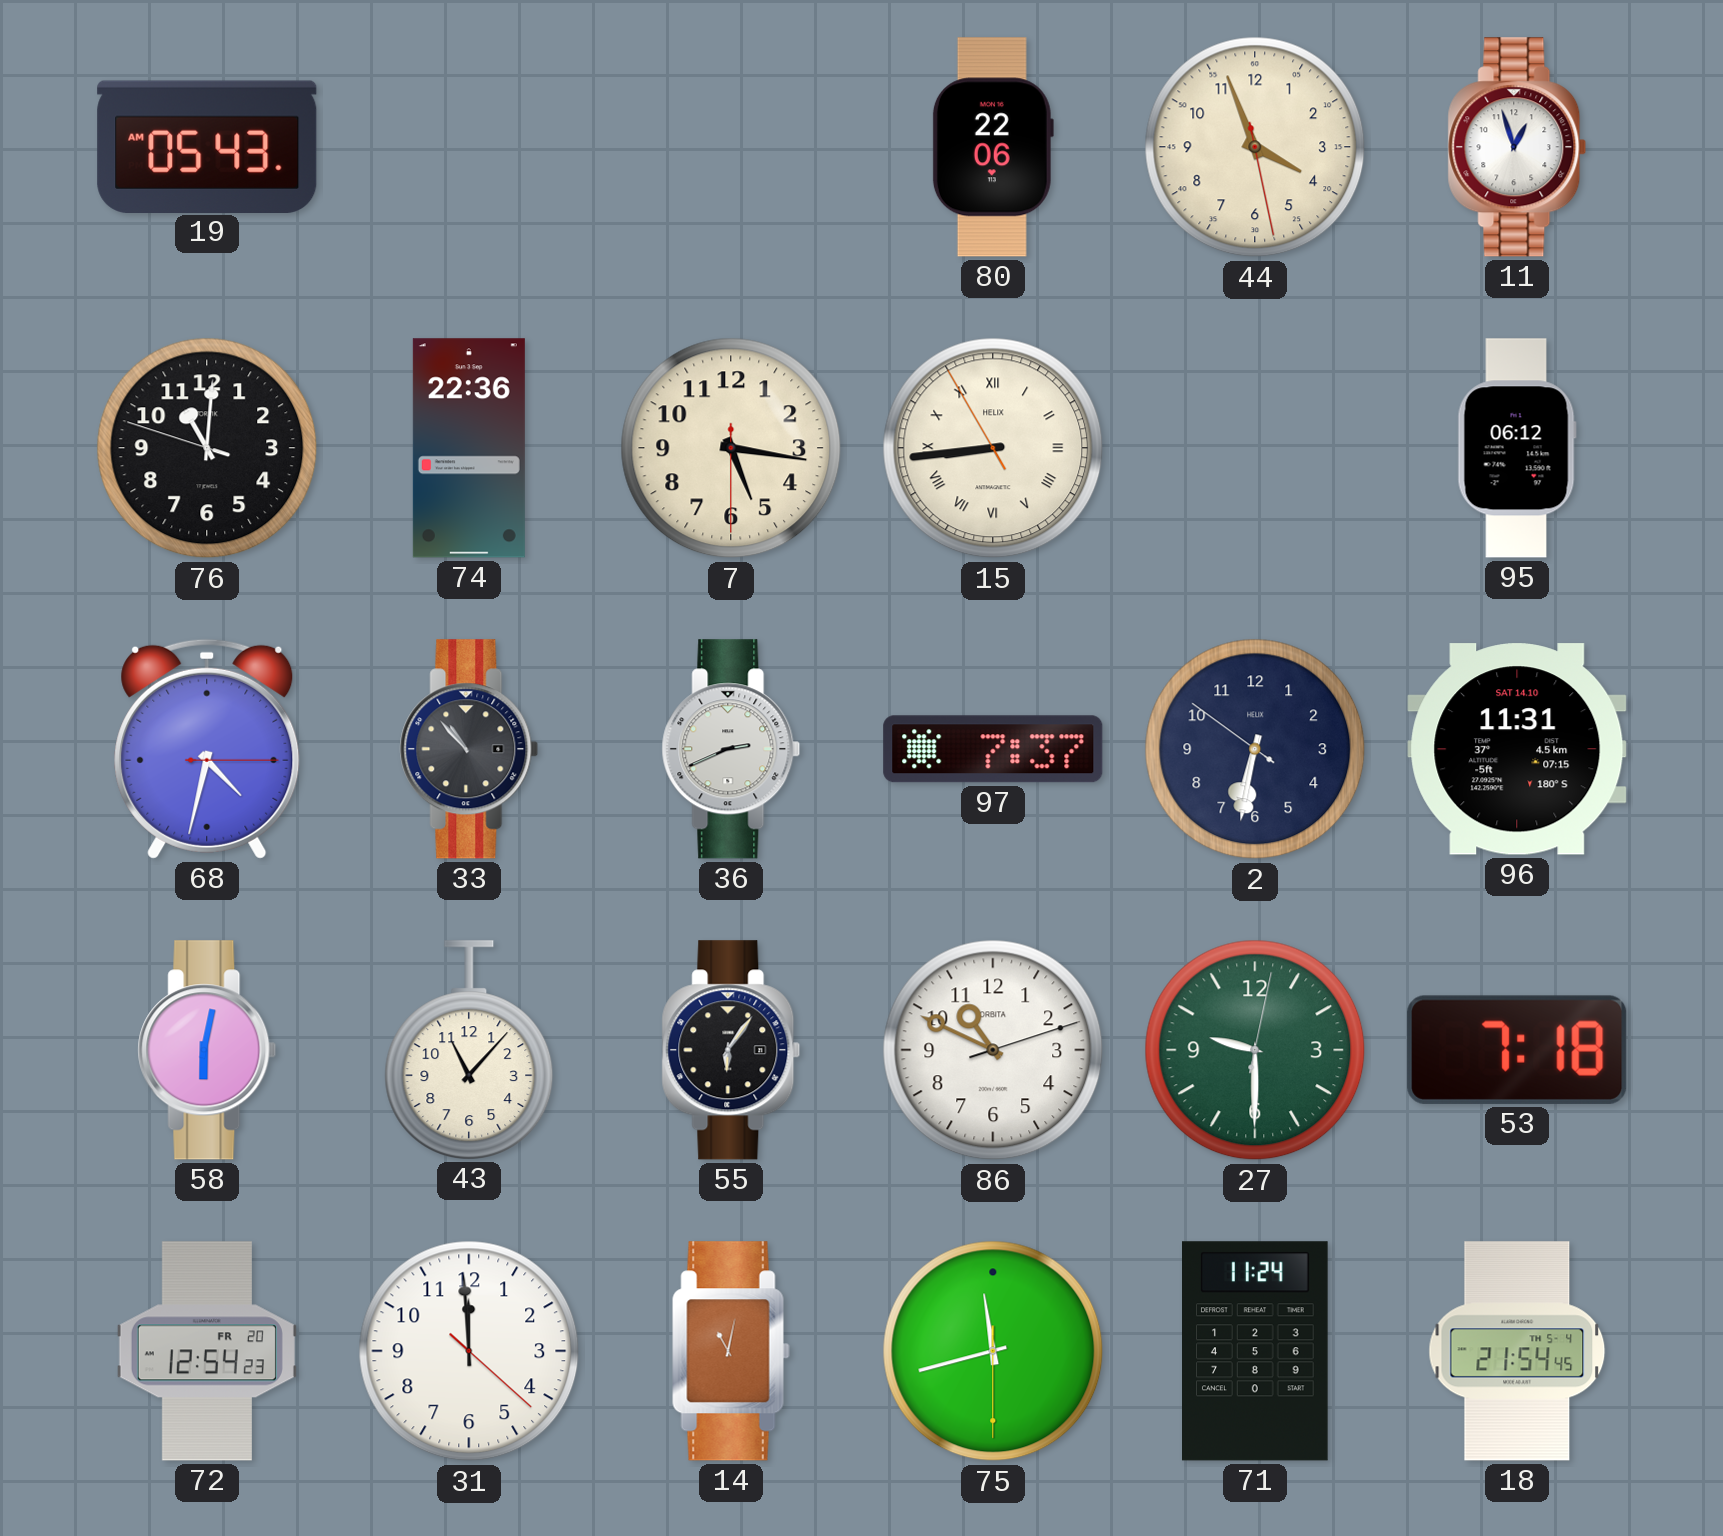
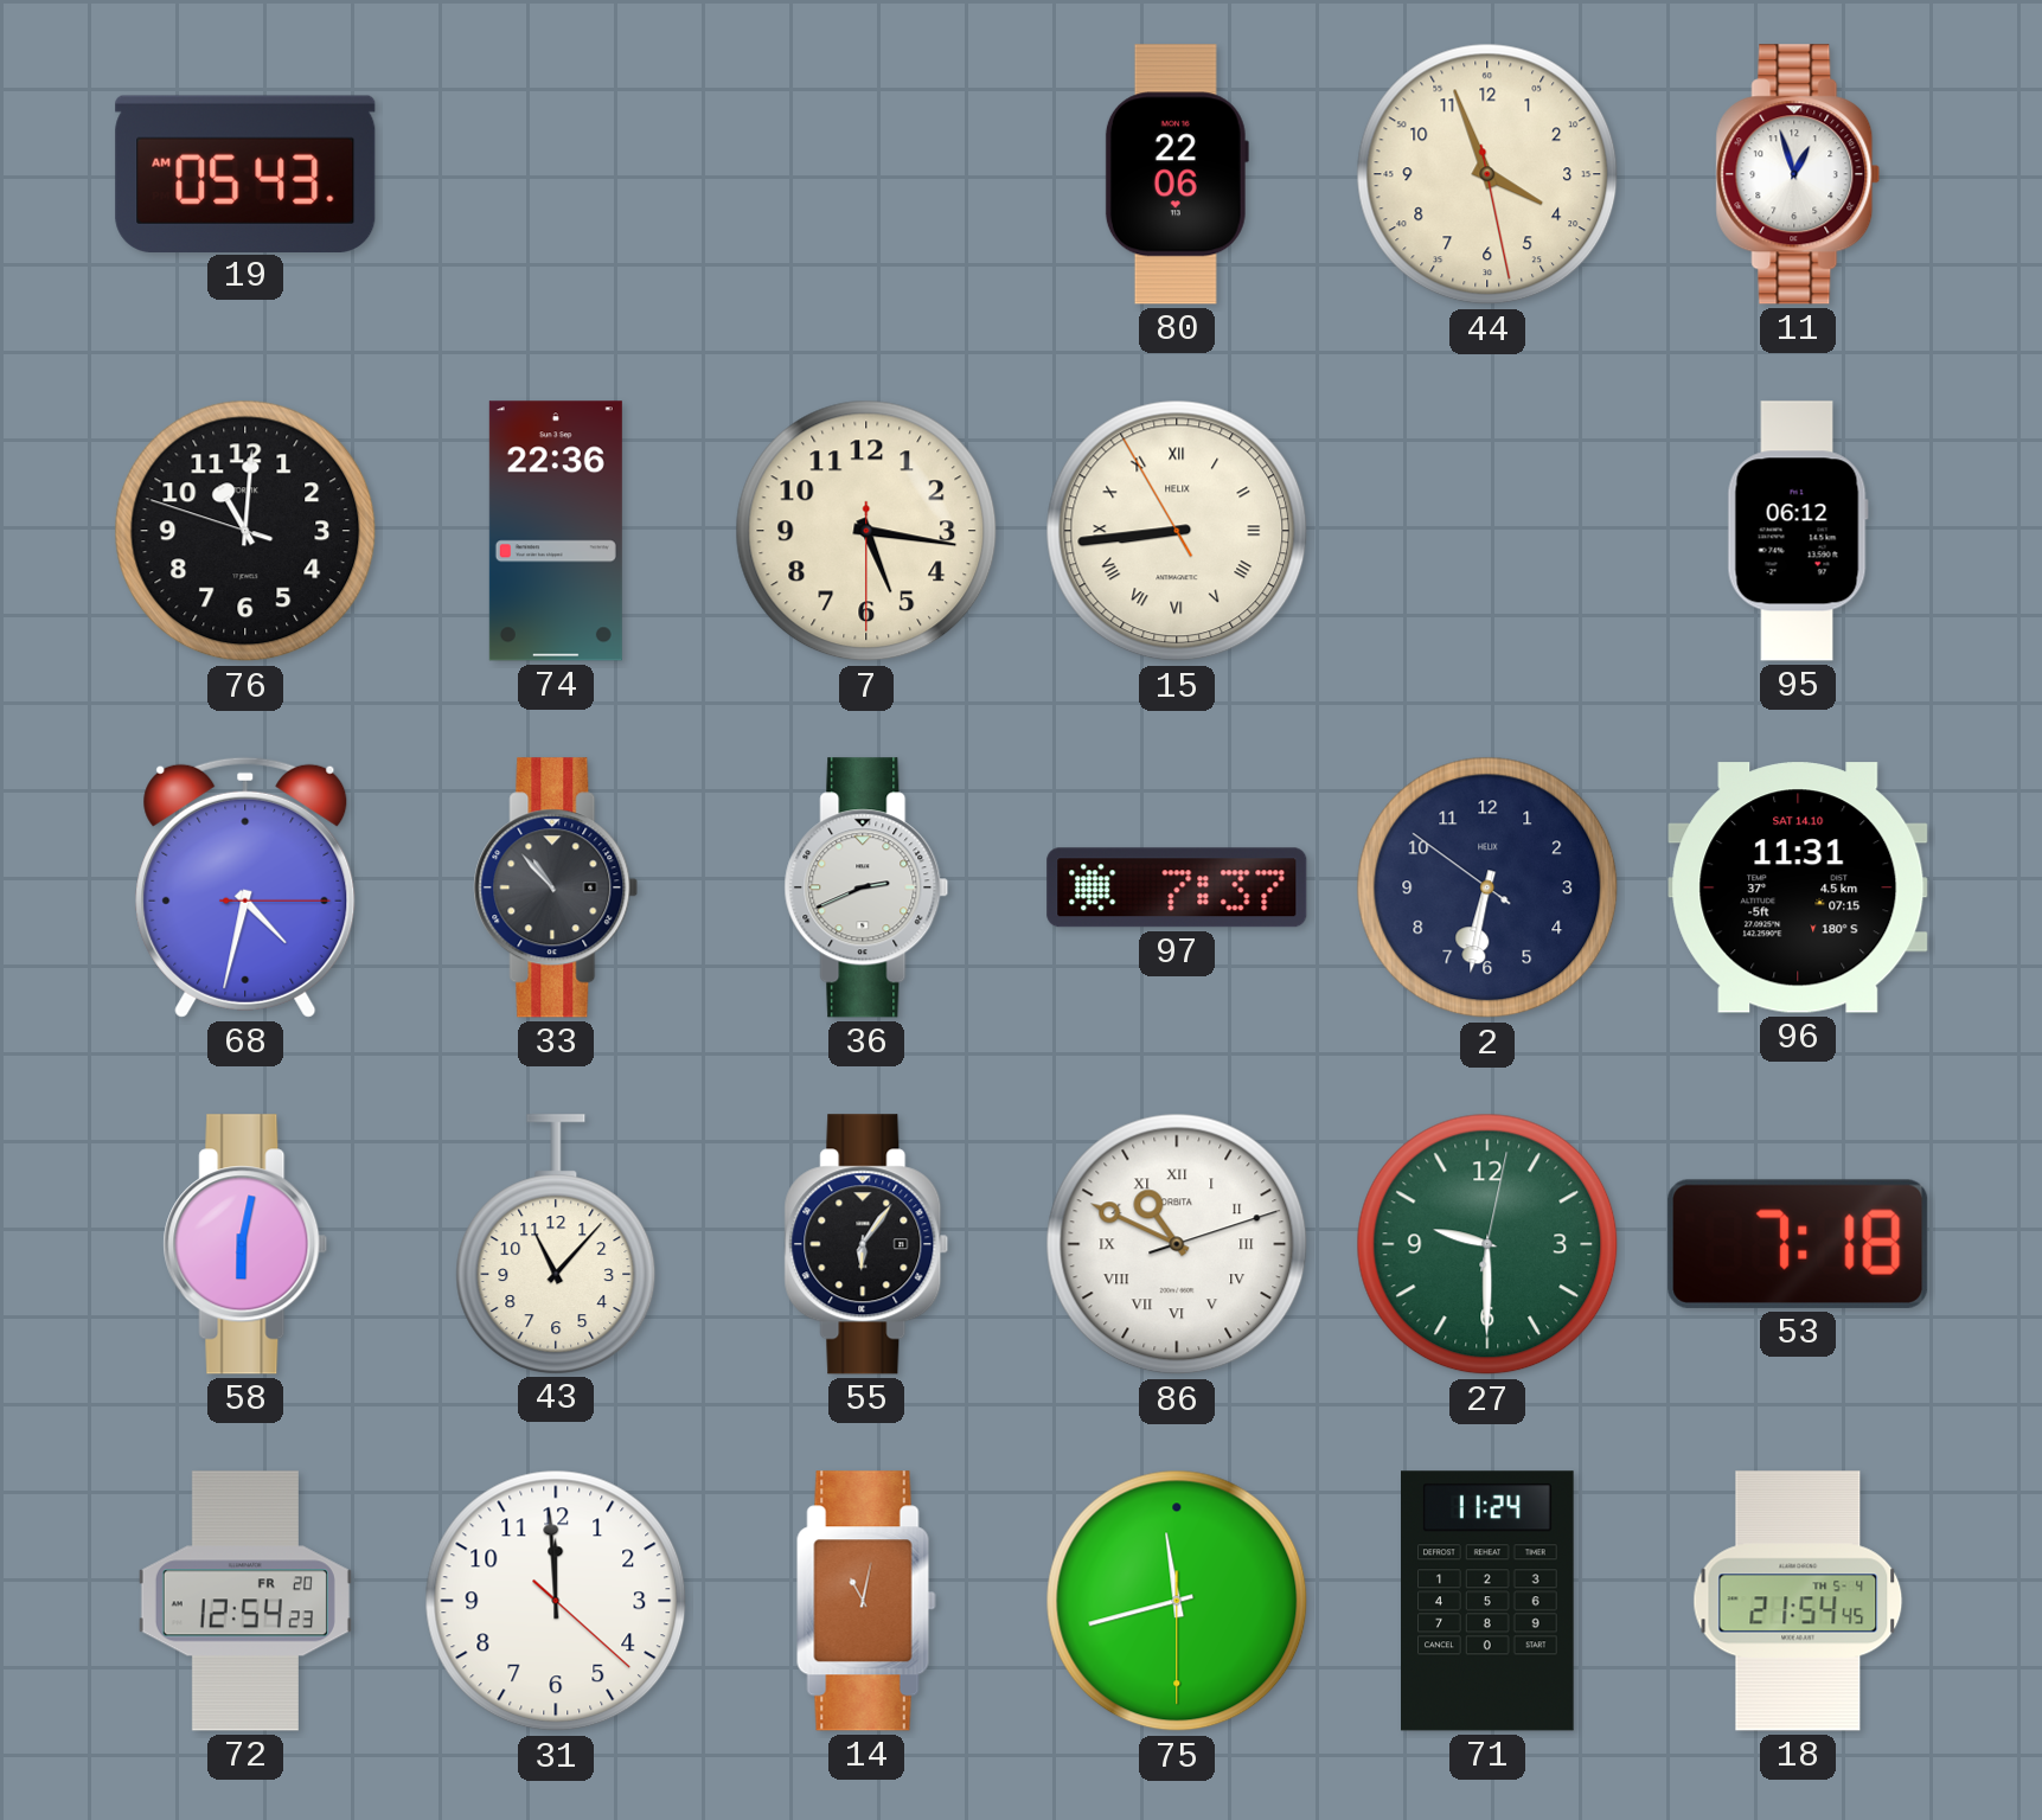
86 numerals: Arabic -> Roman (1177, 1244)
